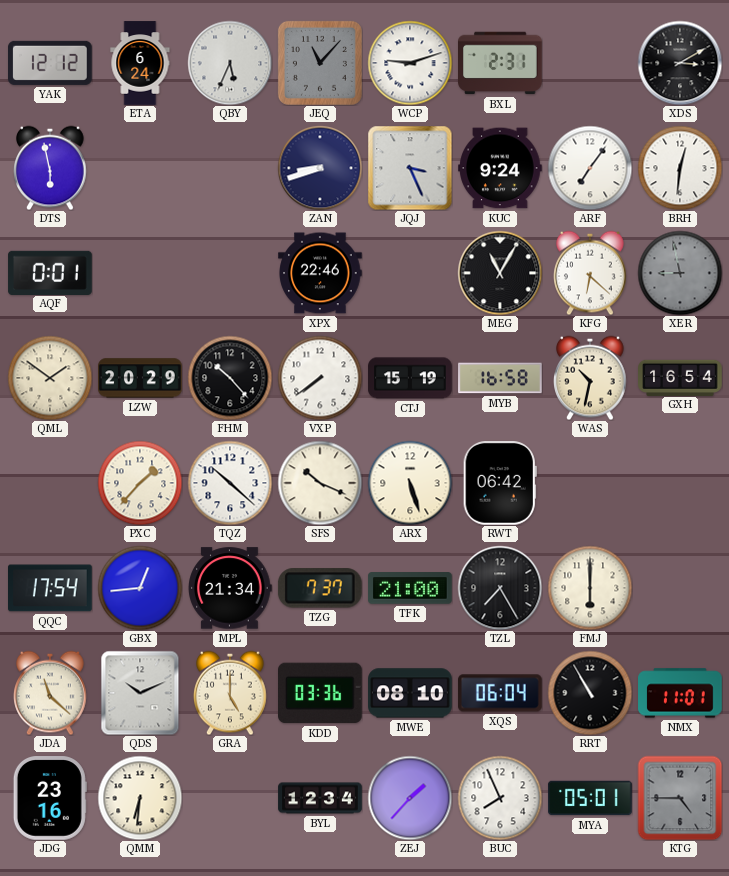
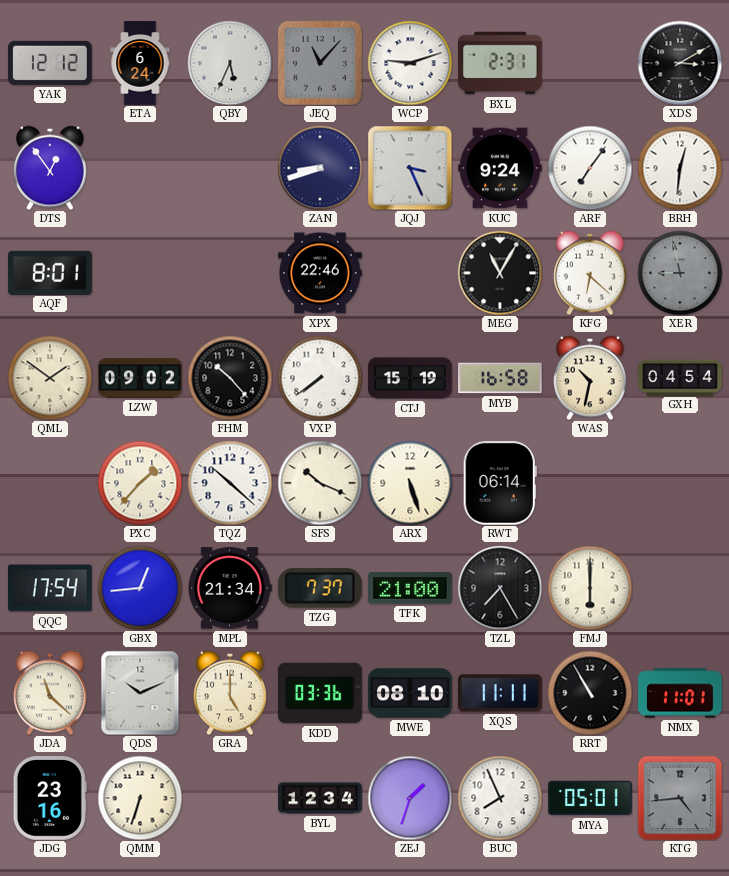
DTS: 5:58 -> 12:54 (51, 168)
AQF: 0:01 -> 8:01 (50, 272)
LZW: 20:29 -> 09:02 (140, 378)
GXH: 16:54 -> 04:54 (680, 377)
RWT: 06:42 -> 06:14 (500, 484)
XQS: 06:04 -> 11:11 (500, 693)
QMM: 6:31 -> 6:33 (140, 798)
ZEJ: 1:37 -> 1:33 (410, 798)
KTG: 4:45 -> 4:44 (680, 798)
